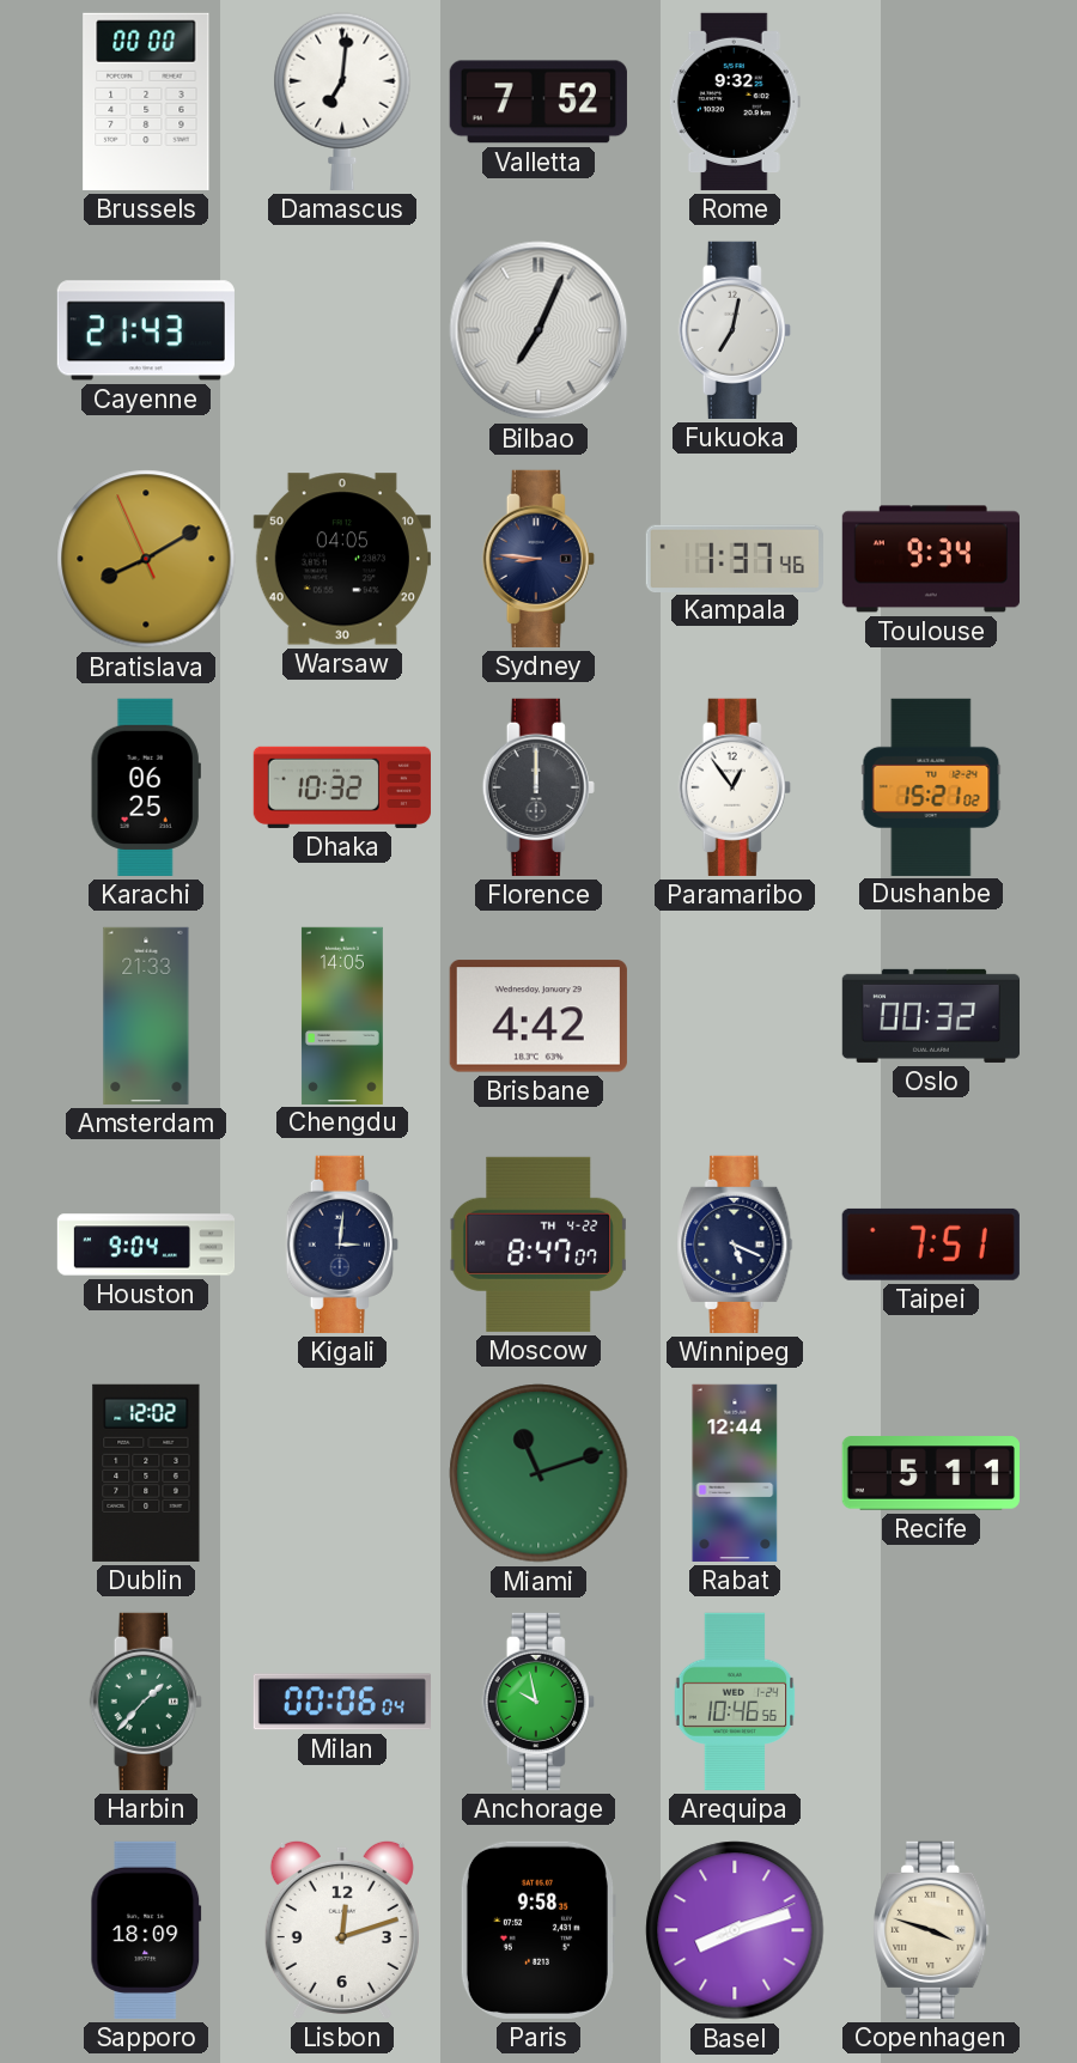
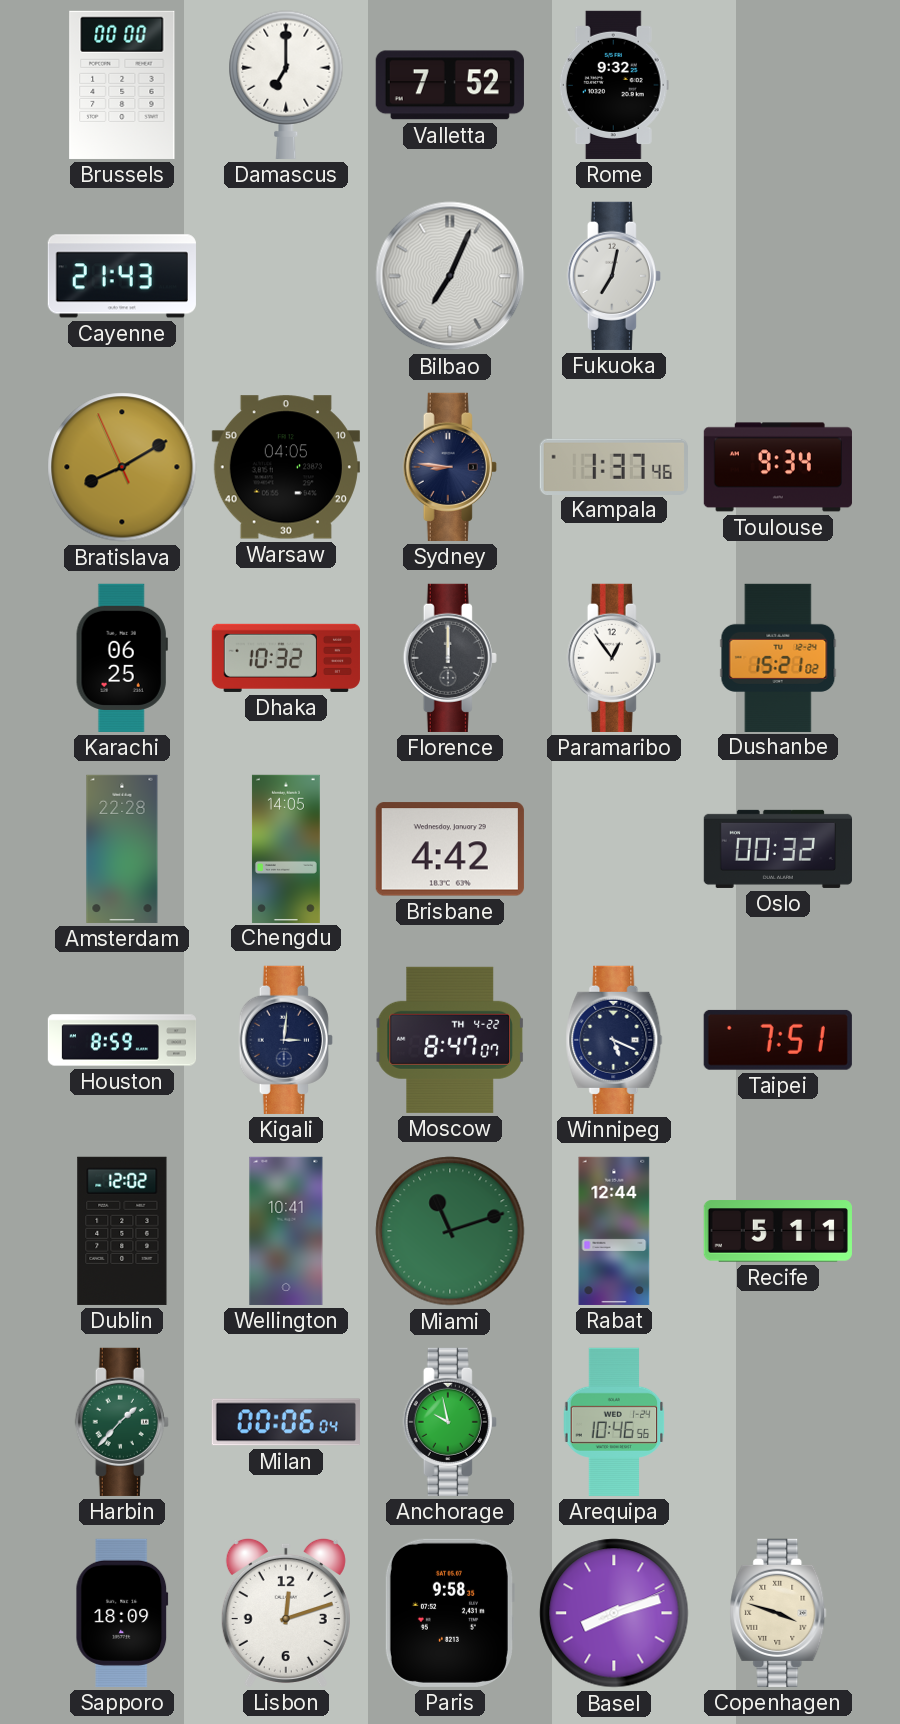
Damascus: 7:01 -> 7:00 (286, 85)
Amsterdam: 21:33 -> 22:28 (122, 849)
Houston: 9:04 -> 8:59 (122, 1040)
Wellington: none -> 10:41 (286, 1231)
